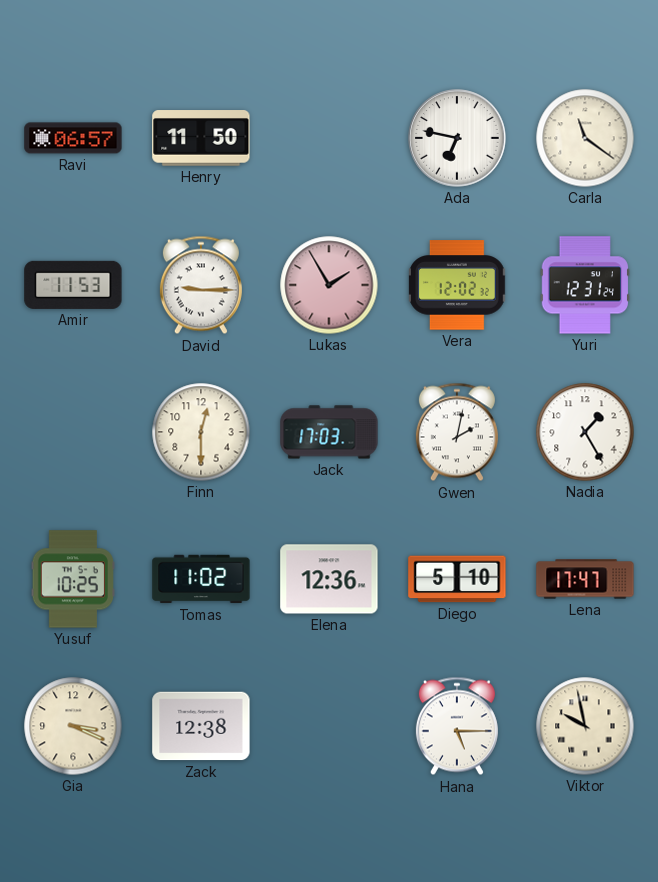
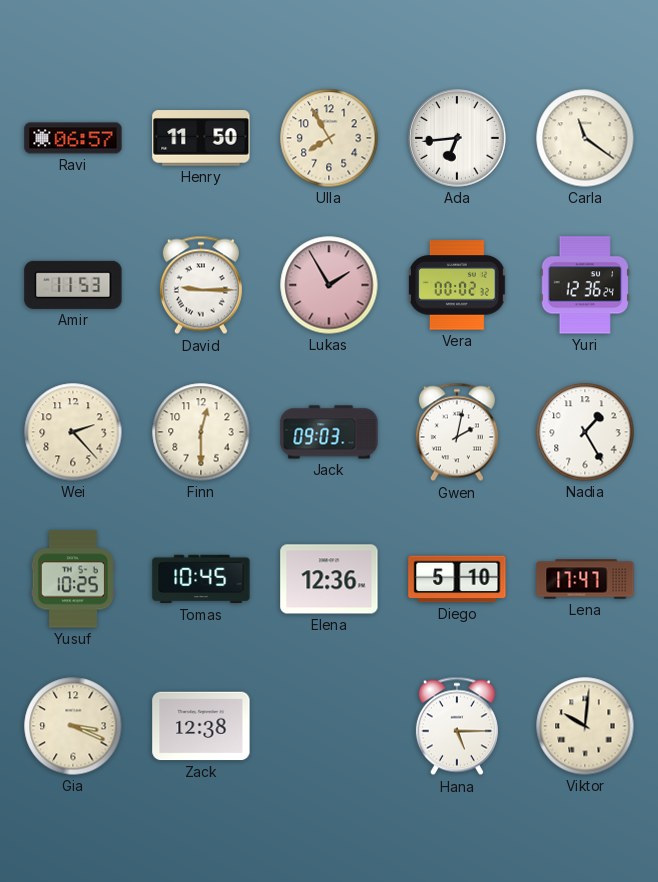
Ulla: none -> 7:55 (329, 138)
Ada: 6:47 -> 6:44 (457, 138)
Vera: 12:02 -> 00:02 (458, 285)
Yuri: 12:31 -> 12:36 (584, 285)
Wei: none -> 2:23 (73, 432)
Jack: 17:03 -> 09:03 (329, 432)
Tomas: 11:02 -> 10:45 (201, 579)
Viktor: 9:58 -> 10:01 (585, 726)
